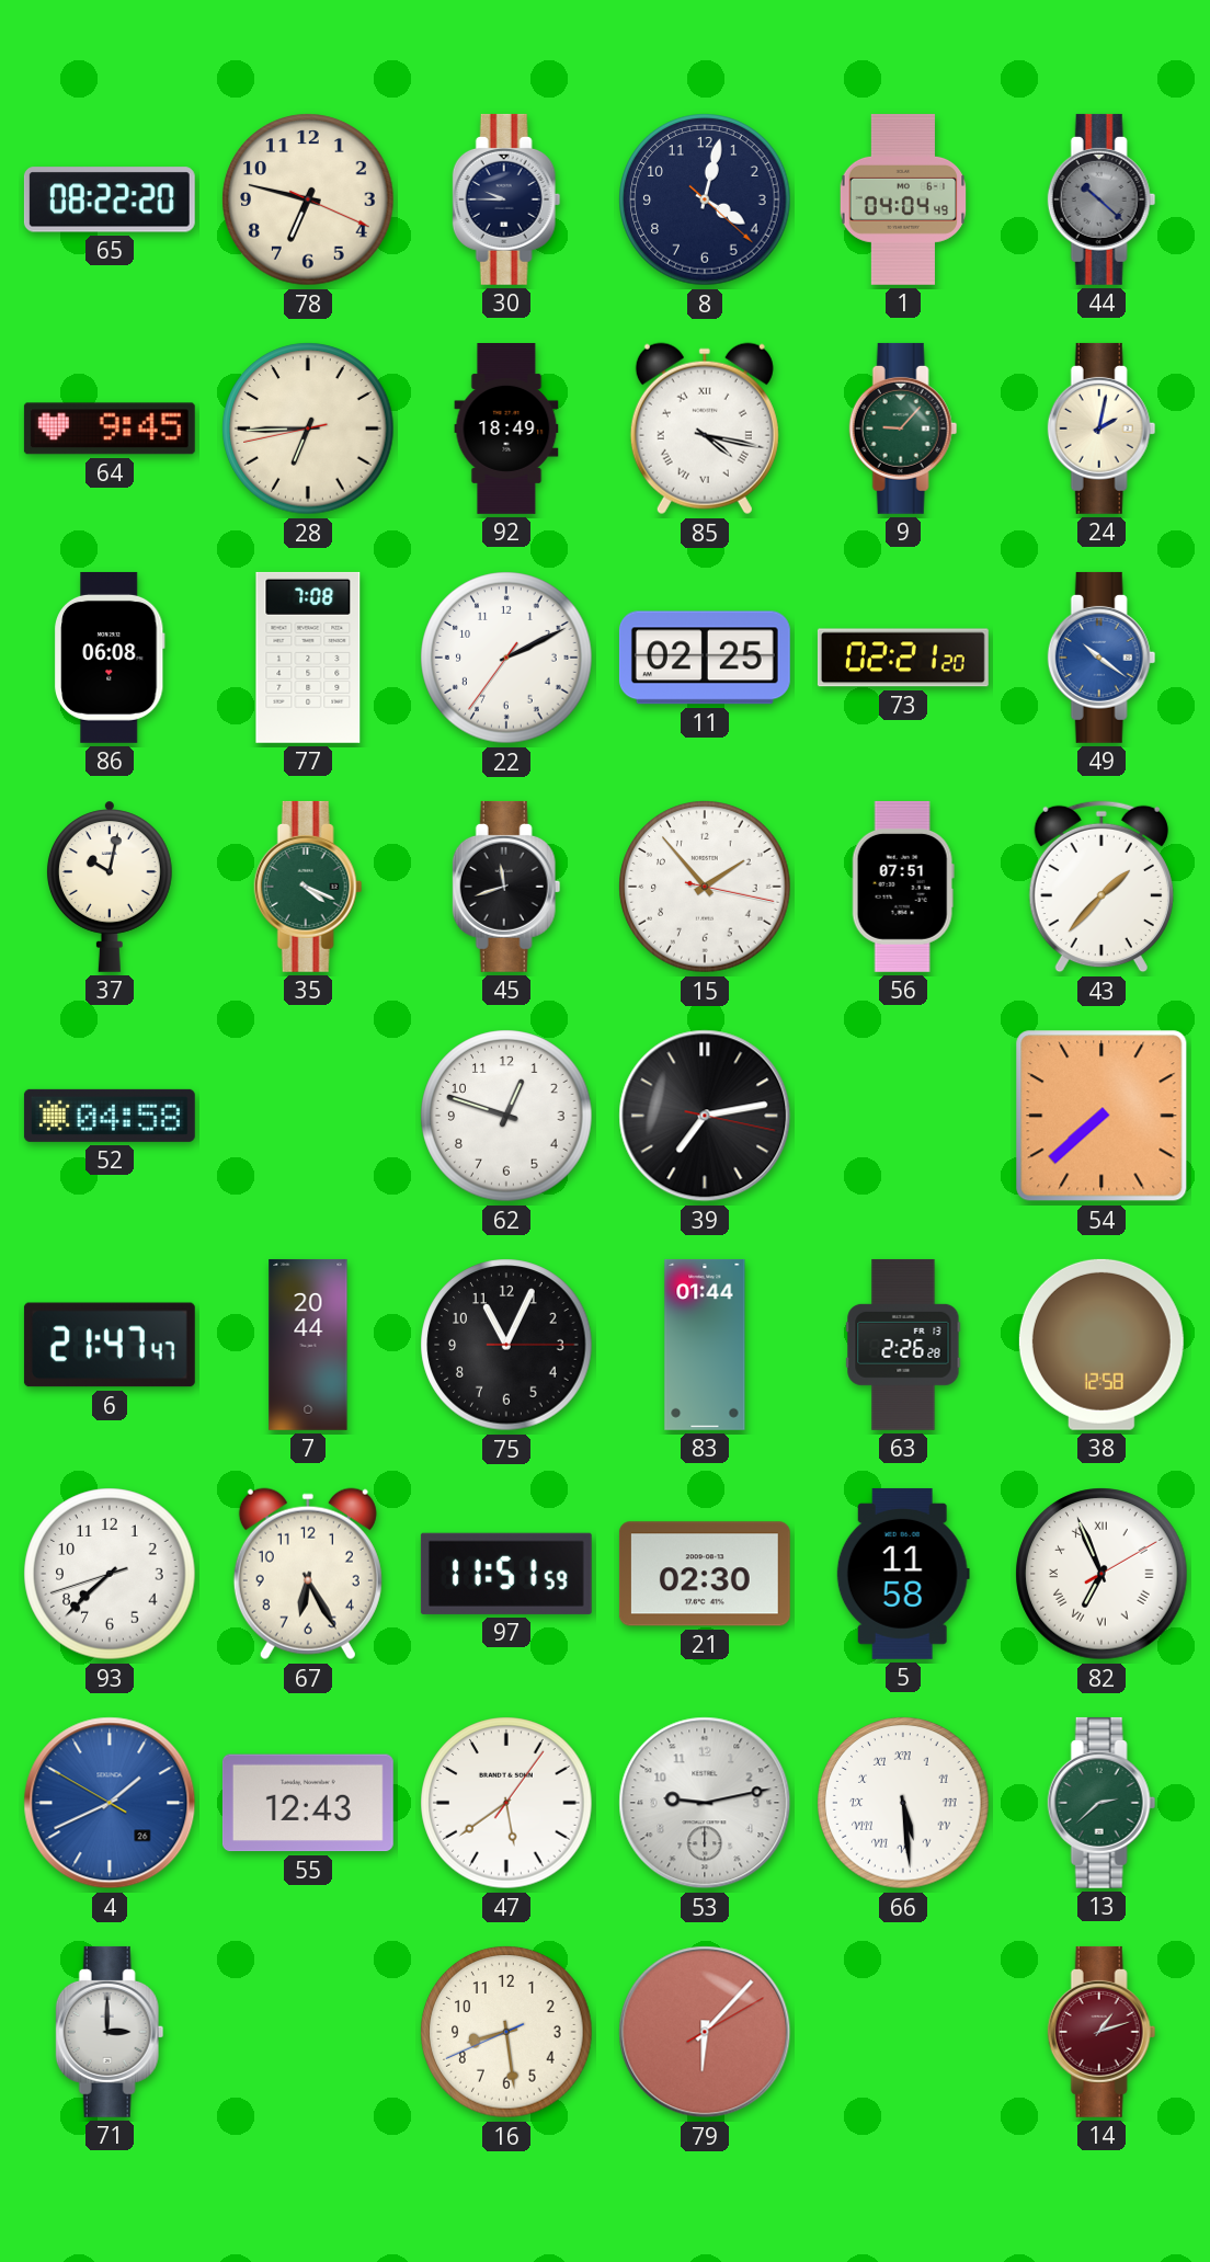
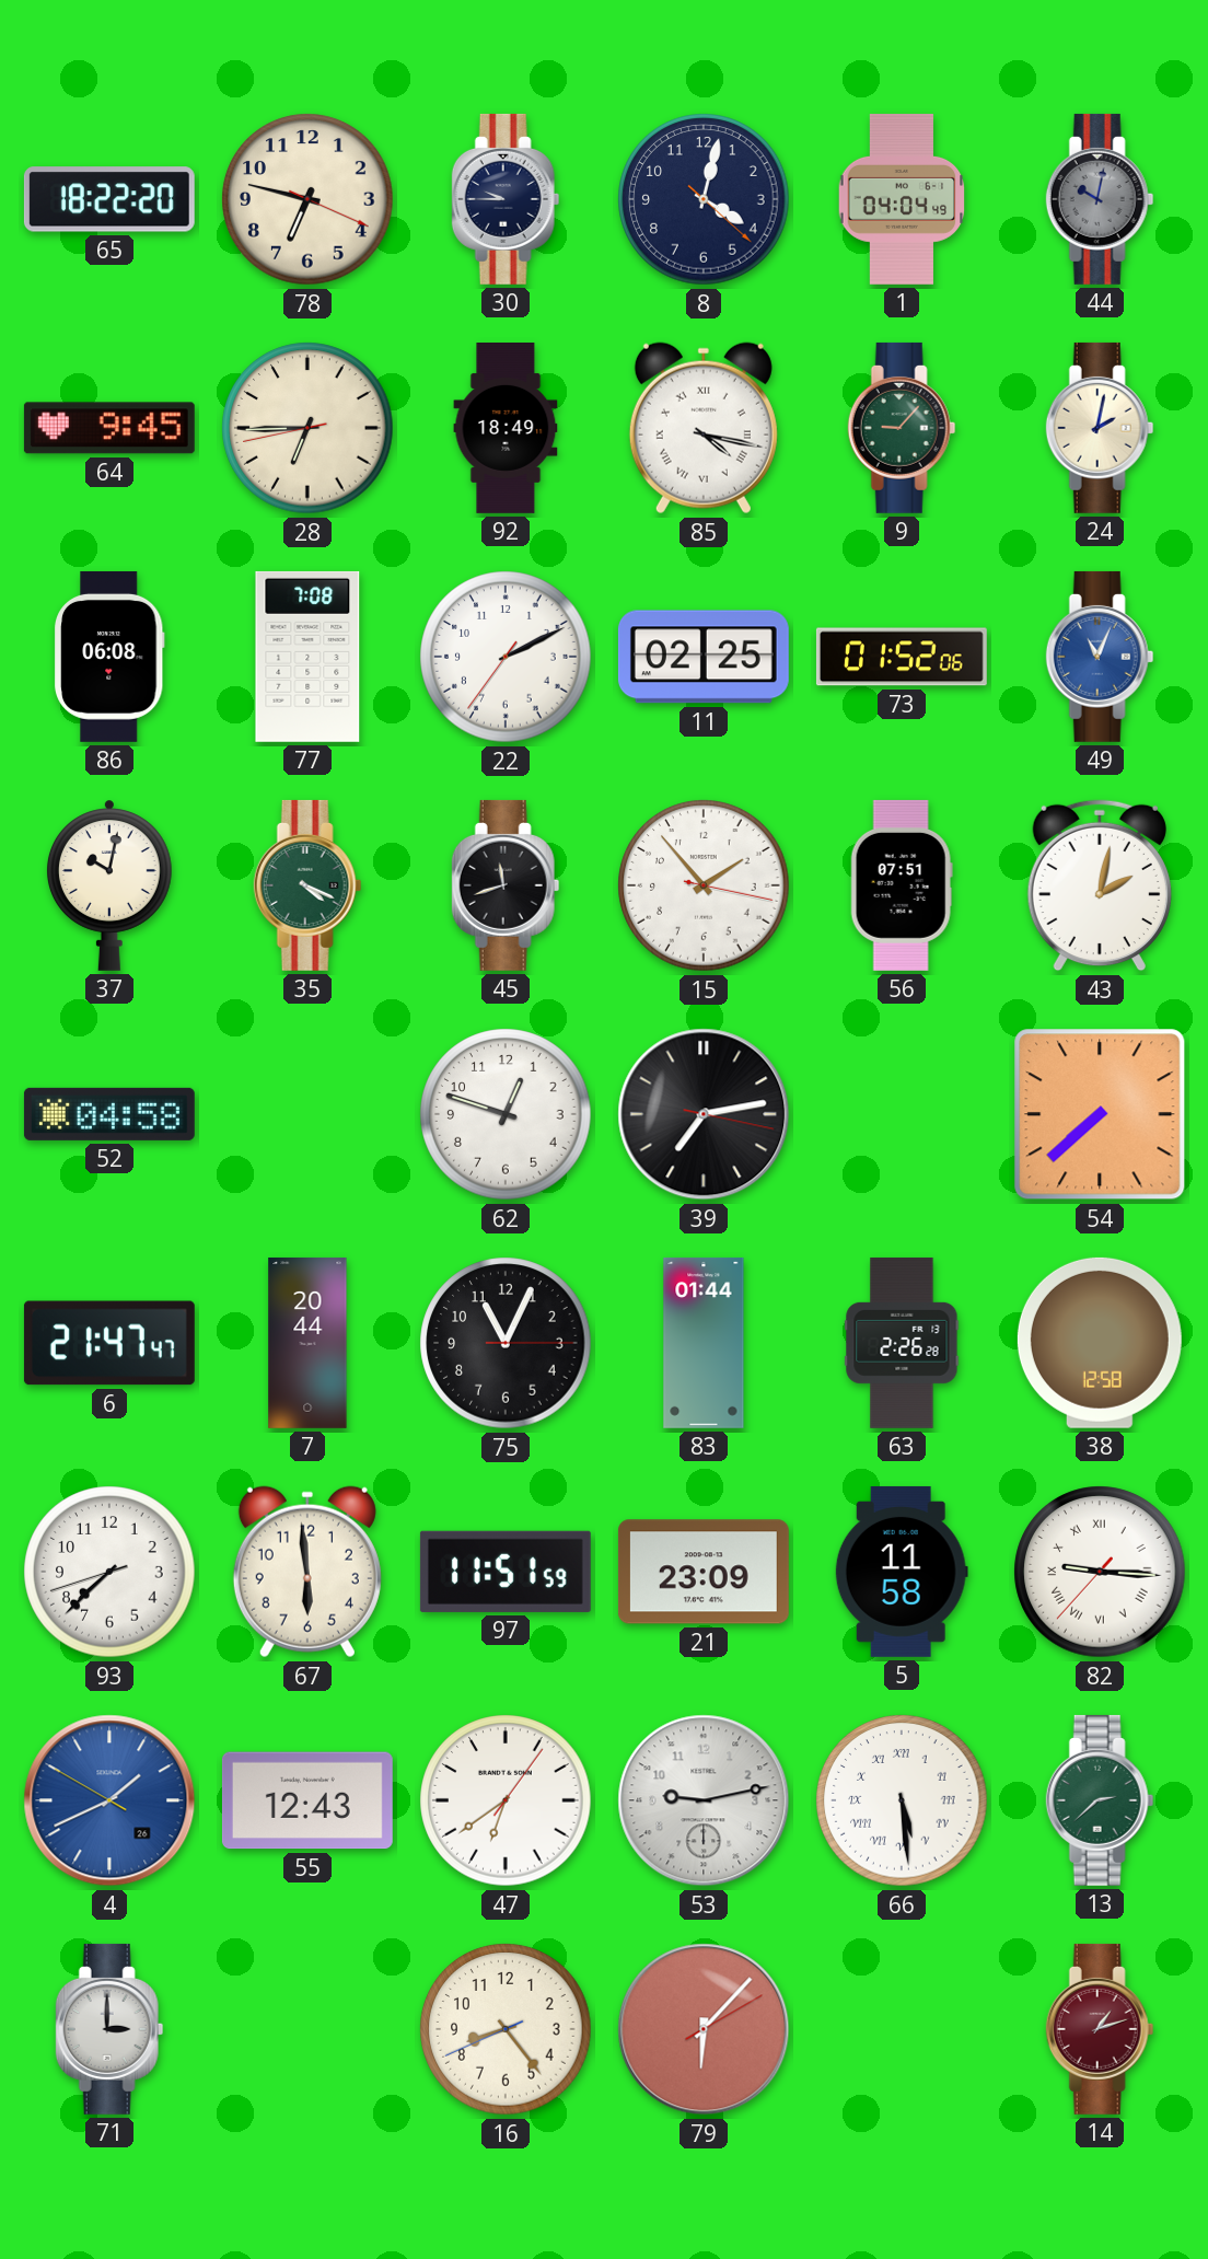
65: 08:22 -> 18:22 (109, 199)
44: 10:22 -> 10:02 (1100, 199)
73: 02:21 -> 01:52 (902, 657)
49: 10:21 -> 11:04 (1100, 657)
43: 1:37 -> 2:02 (1100, 885)
67: 6:25 -> 5:59 (307, 1572)
21: 02:30 -> 23:09 (704, 1572)
82: 6:56 -> 9:15 (1100, 1572)
47: 5:39 -> 6:39 (506, 1800)
16: 8:28 -> 8:23 (506, 2029)
